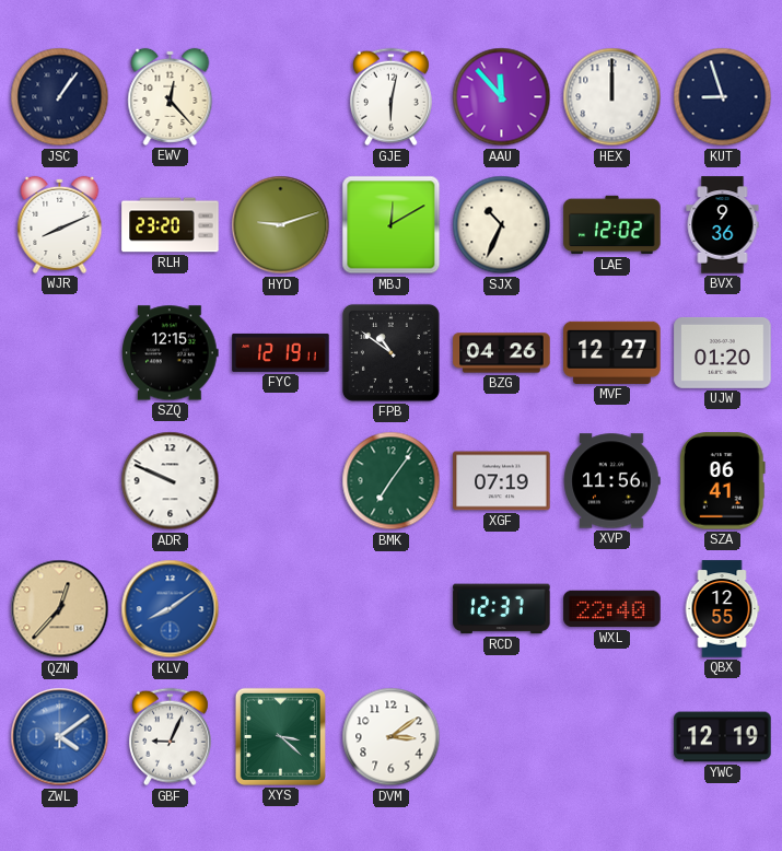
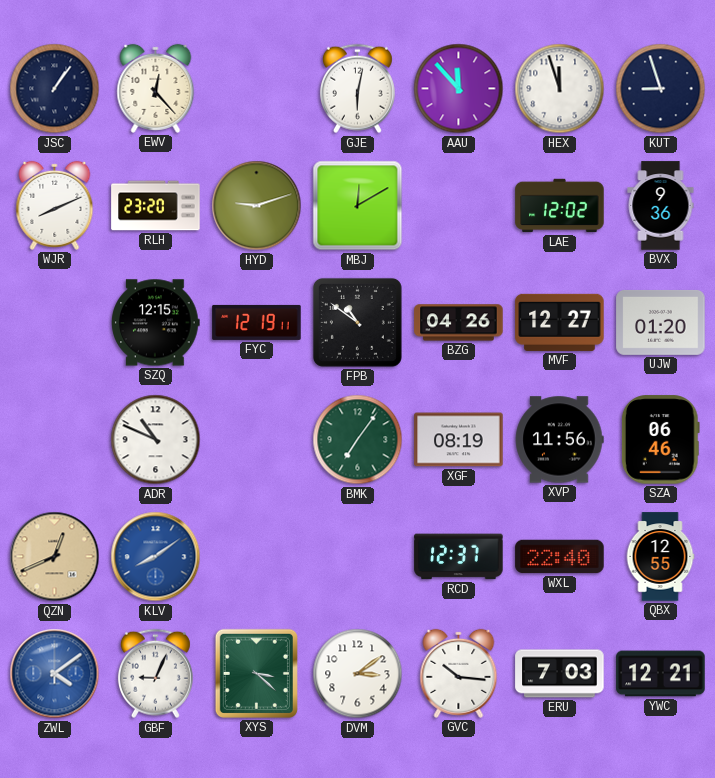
HEX: 12:00 -> 11:57 (560, 89)
SJX: 10:34 -> none (502, 225)
ADR: 9:49 -> 10:49 (156, 440)
XGF: 07:19 -> 08:19 (459, 440)
SZA: 06:41 -> 06:46 (660, 440)
QZN: 12:37 -> 12:41 (55, 557)
GVC: none -> 10:16 (459, 673)
ERU: none -> 7:03 (560, 674)
YWC: 12:19 -> 12:21 (661, 674)
